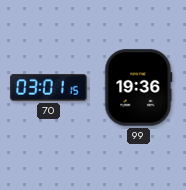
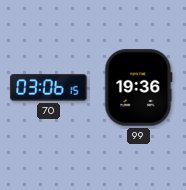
70: 03:01 -> 03:06 (49, 88)
